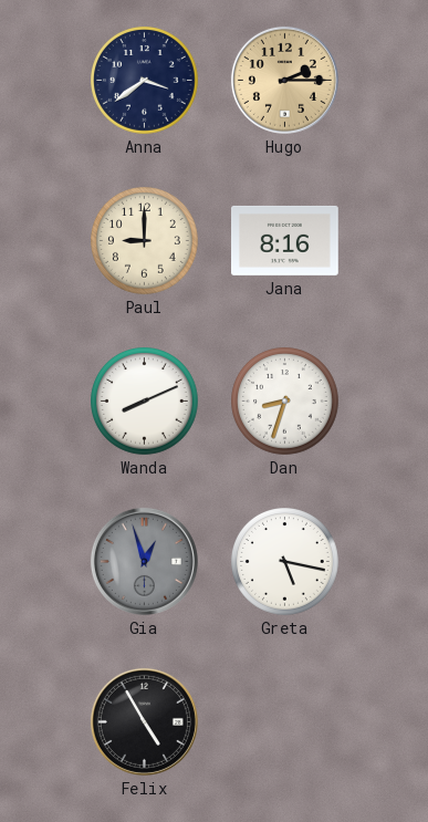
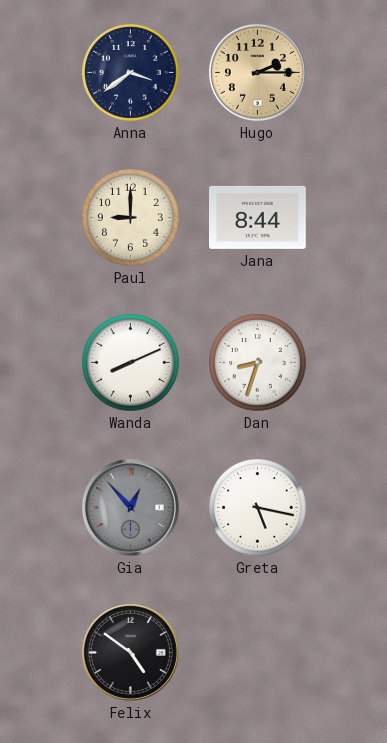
Jana: 8:16 -> 8:44 (258, 217)
Gia: 12:57 -> 12:53 (130, 507)
Felix: 4:55 -> 4:51 (130, 652)
